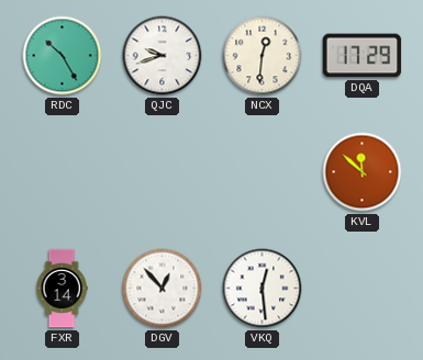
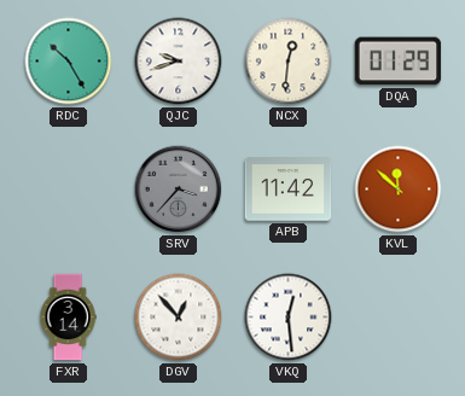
DQA: 17:29 -> 01:29 (399, 62)
SRV: none -> 3:37 (179, 190)
APB: none -> 11:42 (289, 190)
